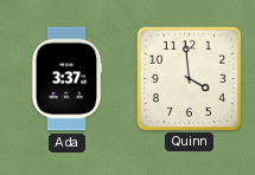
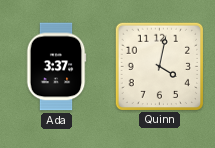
Quinn: 3:59 -> 4:02 (159, 66)
